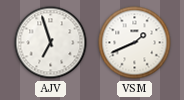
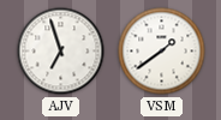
VSM: 1:41 -> 1:39 (162, 52)
